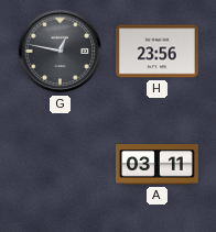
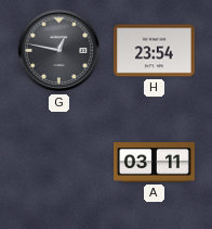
H: 23:56 -> 23:54 (154, 51)
